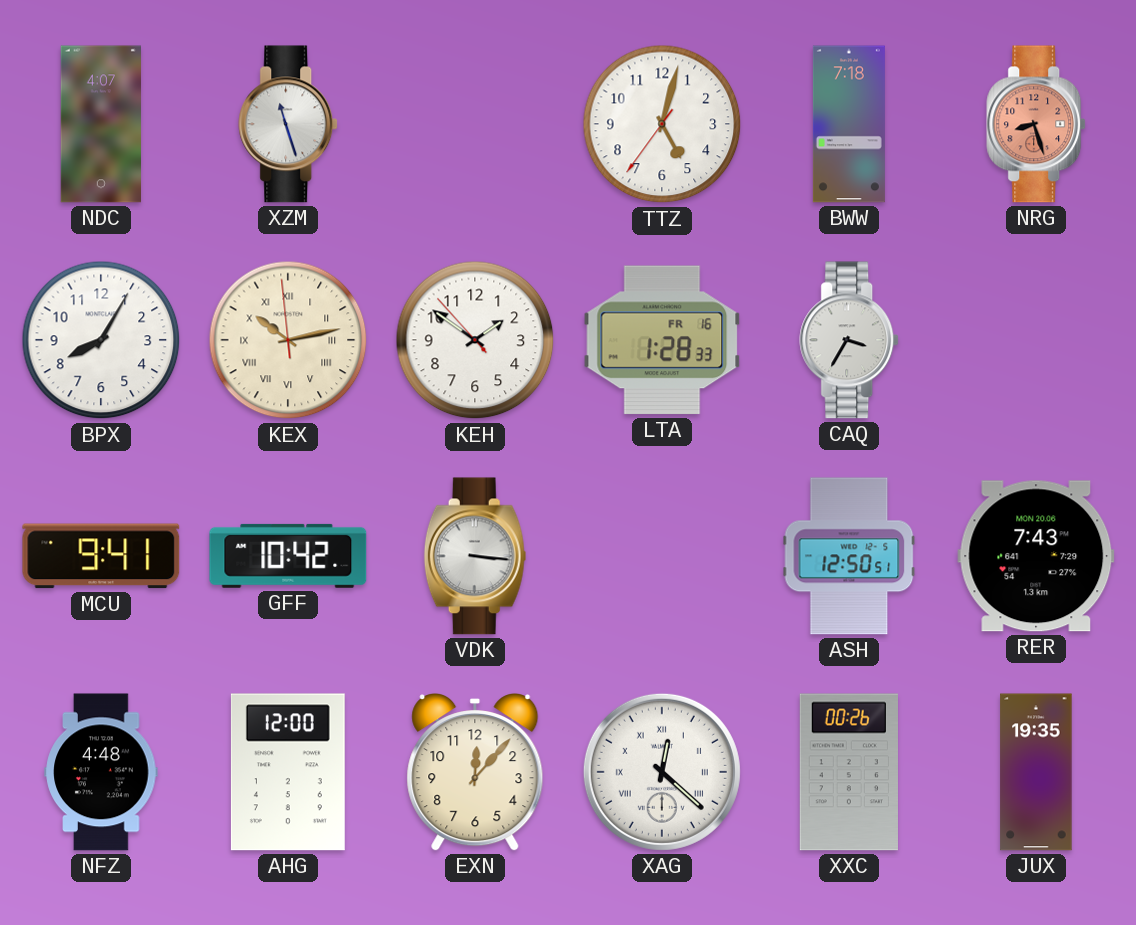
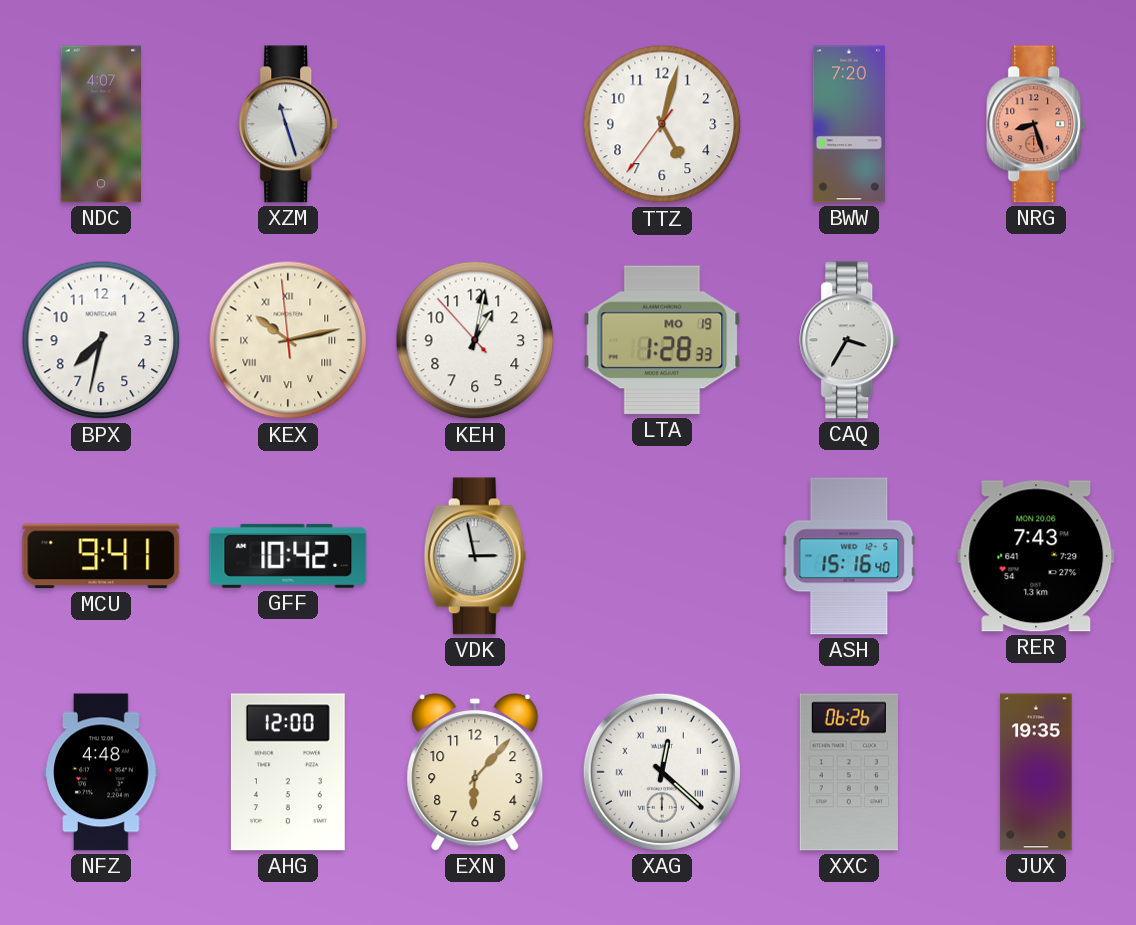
BWW: 7:18 -> 7:20 (849, 124)
BPX: 8:05 -> 7:32 (101, 340)
KEH: 1:50 -> 1:01 (475, 340)
LTA date: FR 16 -> MO 19 (662, 340)
VDK: 3:16 -> 2:58 (475, 556)
ASH: 12:50 -> 15:16 (849, 556)
EXN: 12:07 -> 6:07 (475, 773)
XXC: 00:26 -> 06:26 (849, 772)
